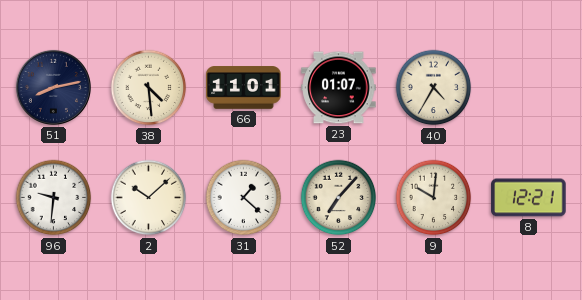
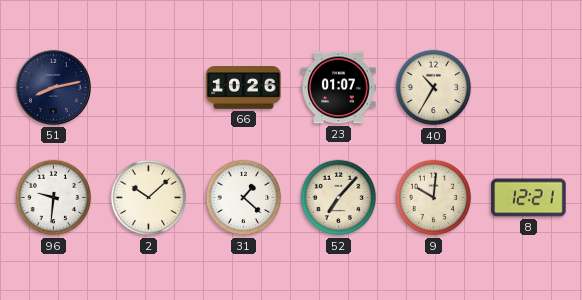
38: 4:29 -> none (149, 88)
66: 11:01 -> 10:26 (244, 88)
40: 4:35 -> 10:35 (434, 88)
